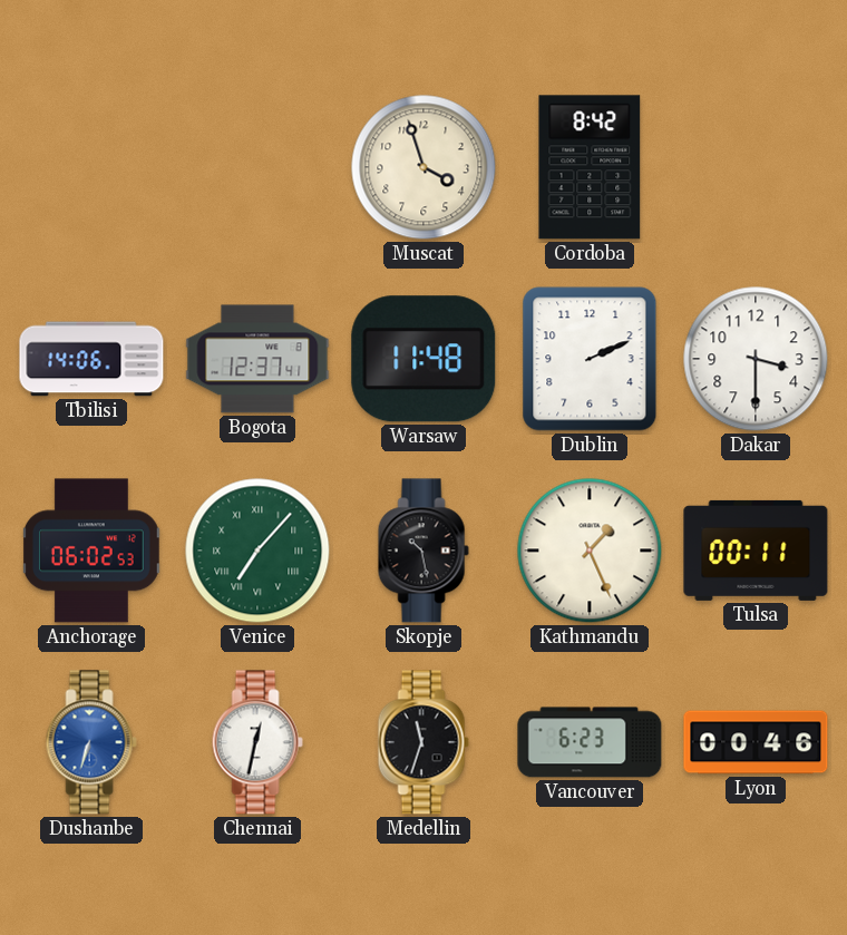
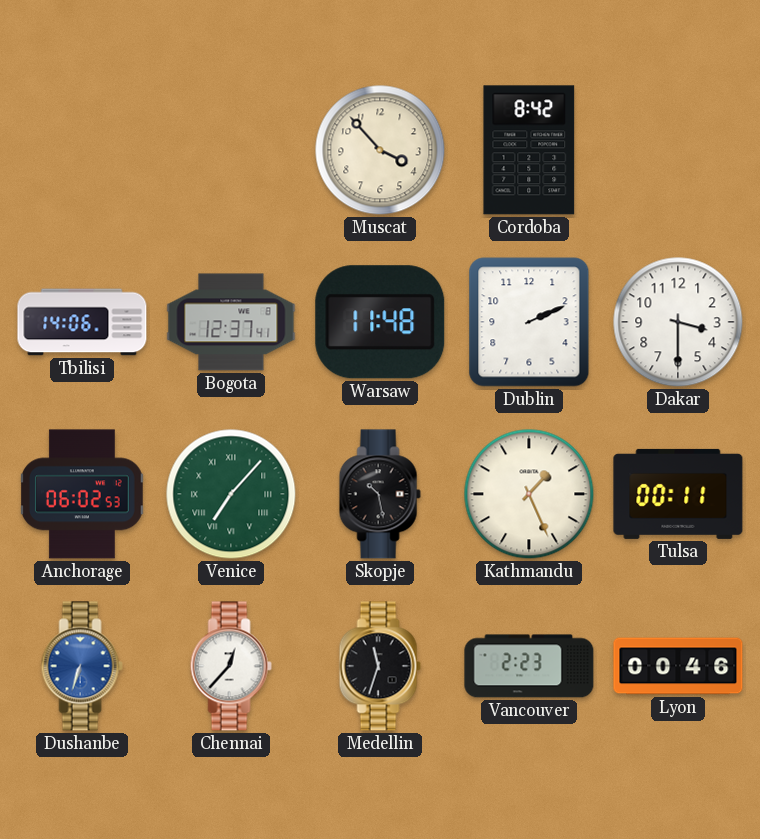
Muscat: 3:57 -> 3:53 (380, 150)
Chennai: 12:32 -> 12:37 (231, 666)
Vancouver: 6:23 -> 2:23 (529, 666)
